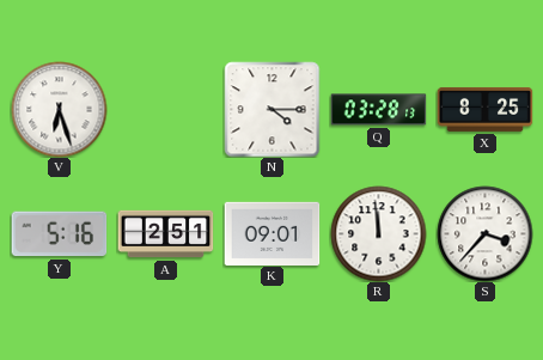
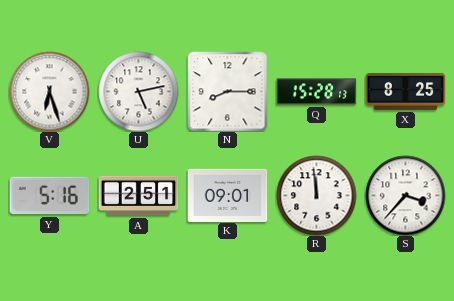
U: none -> 5:13 (138, 91)
N: 4:15 -> 8:15 (227, 91)
Q: 03:28 -> 15:28 (316, 92)
